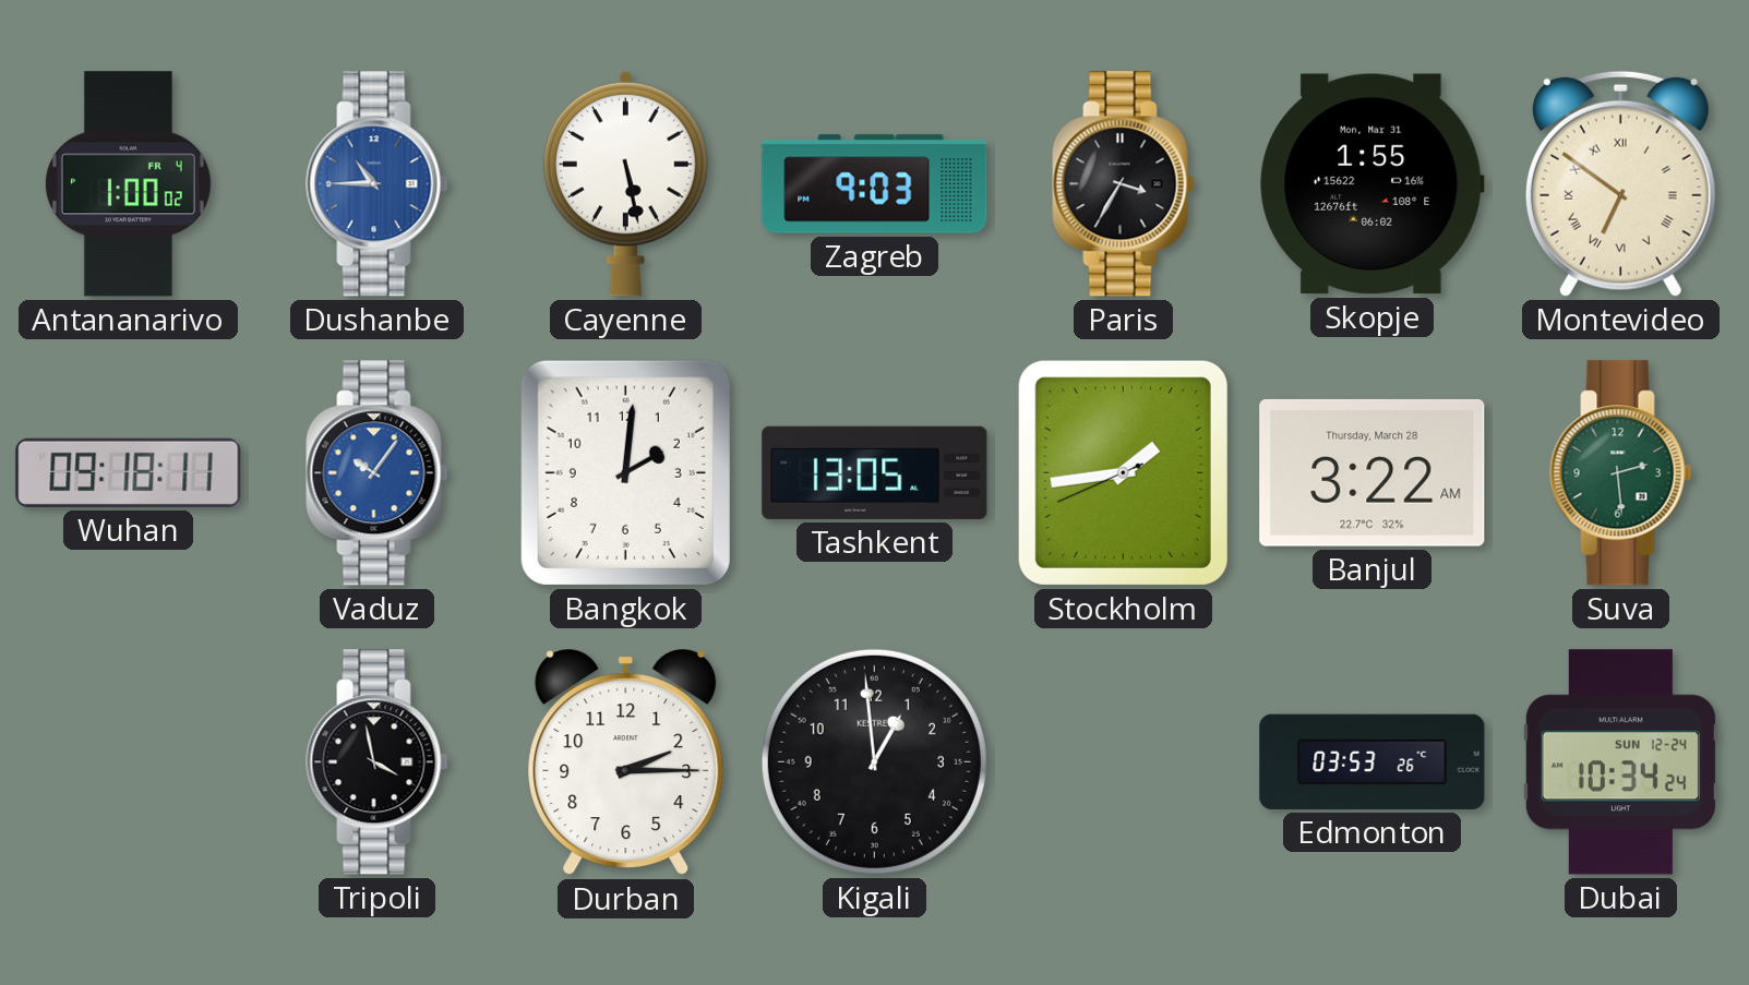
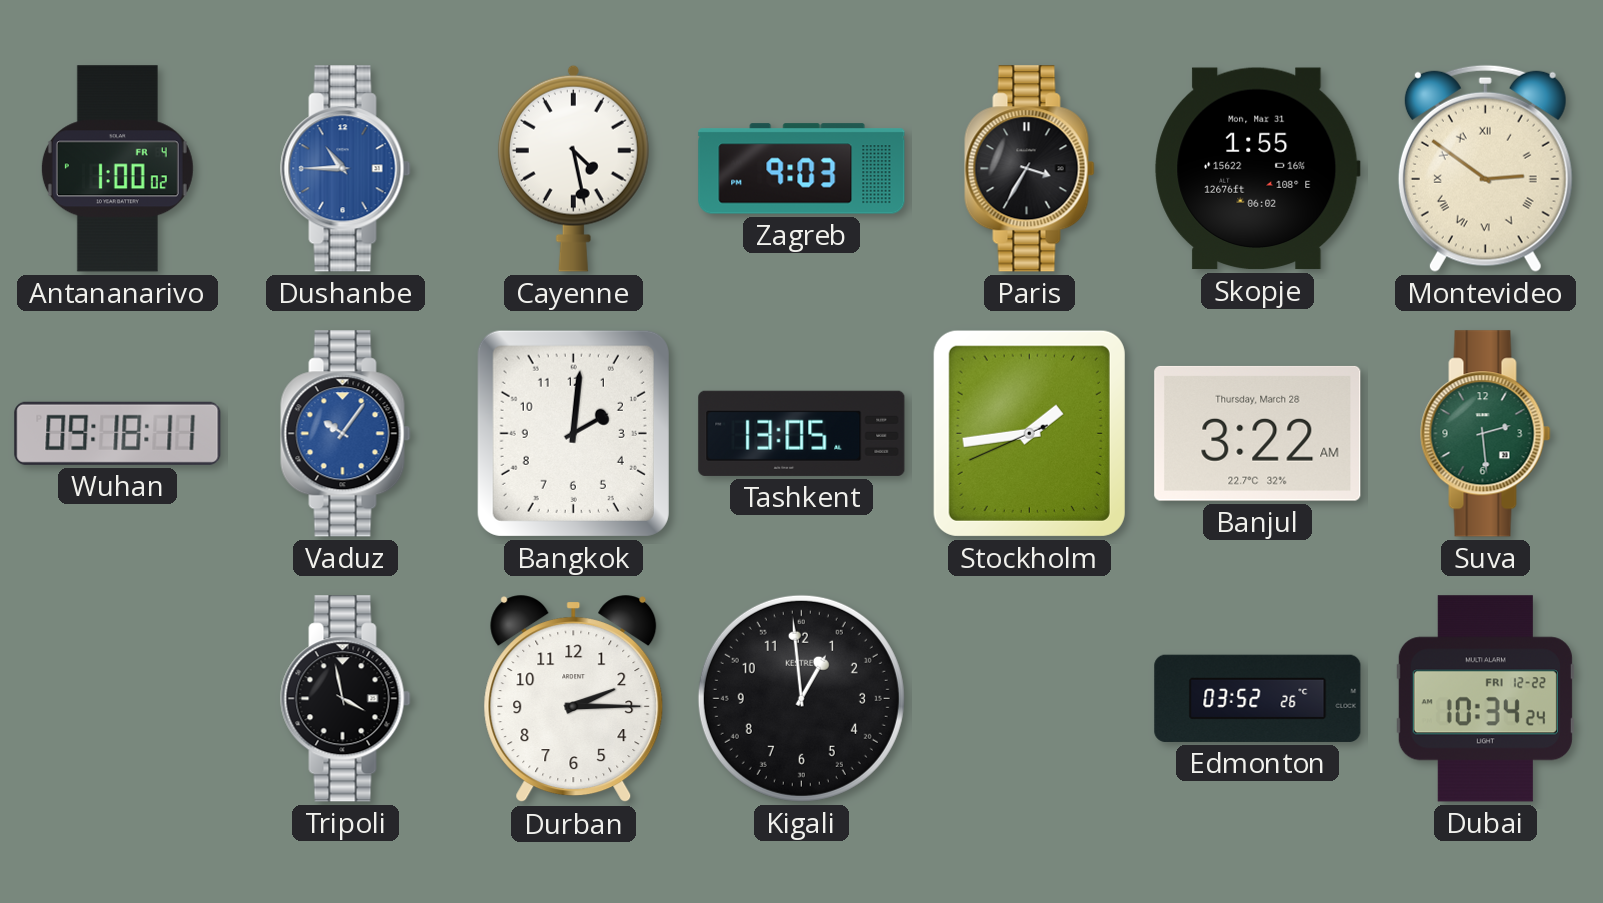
Cayenne: 5:28 -> 4:28 (573, 168)
Montevideo: 6:51 -> 2:51 (1485, 168)
Edmonton: 03:53 -> 03:52 (1258, 698)
Dubai date: SUN 12-24 -> FRI 12-22 (1485, 699)
